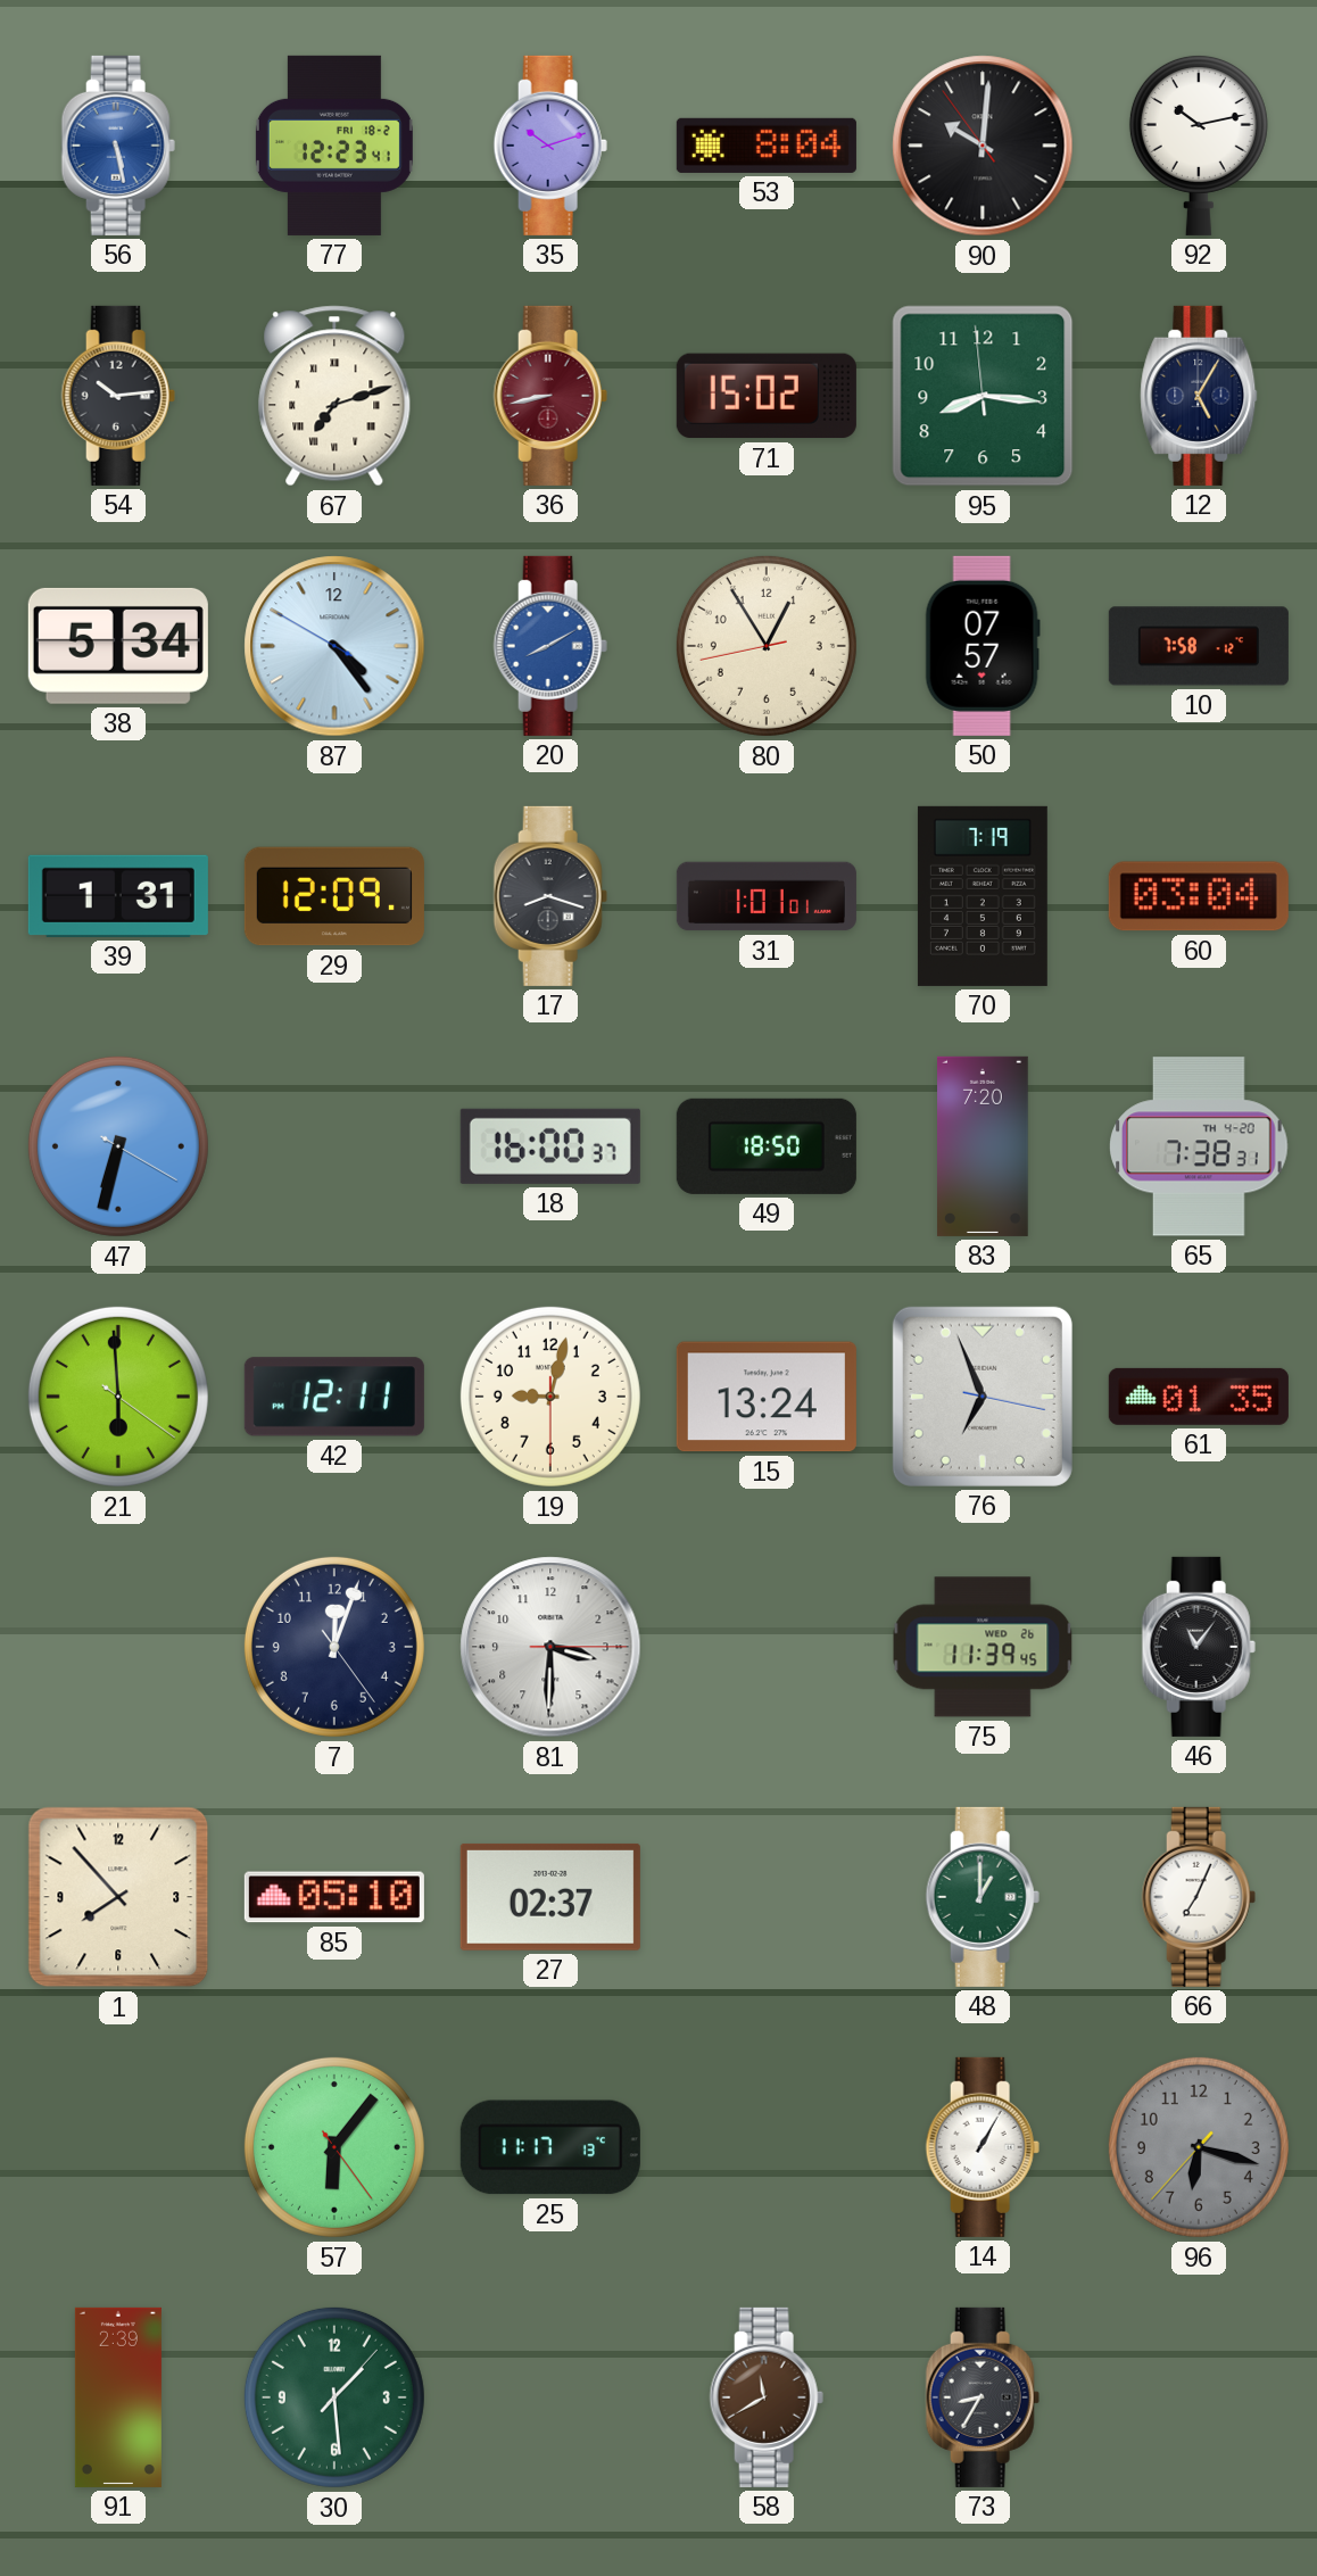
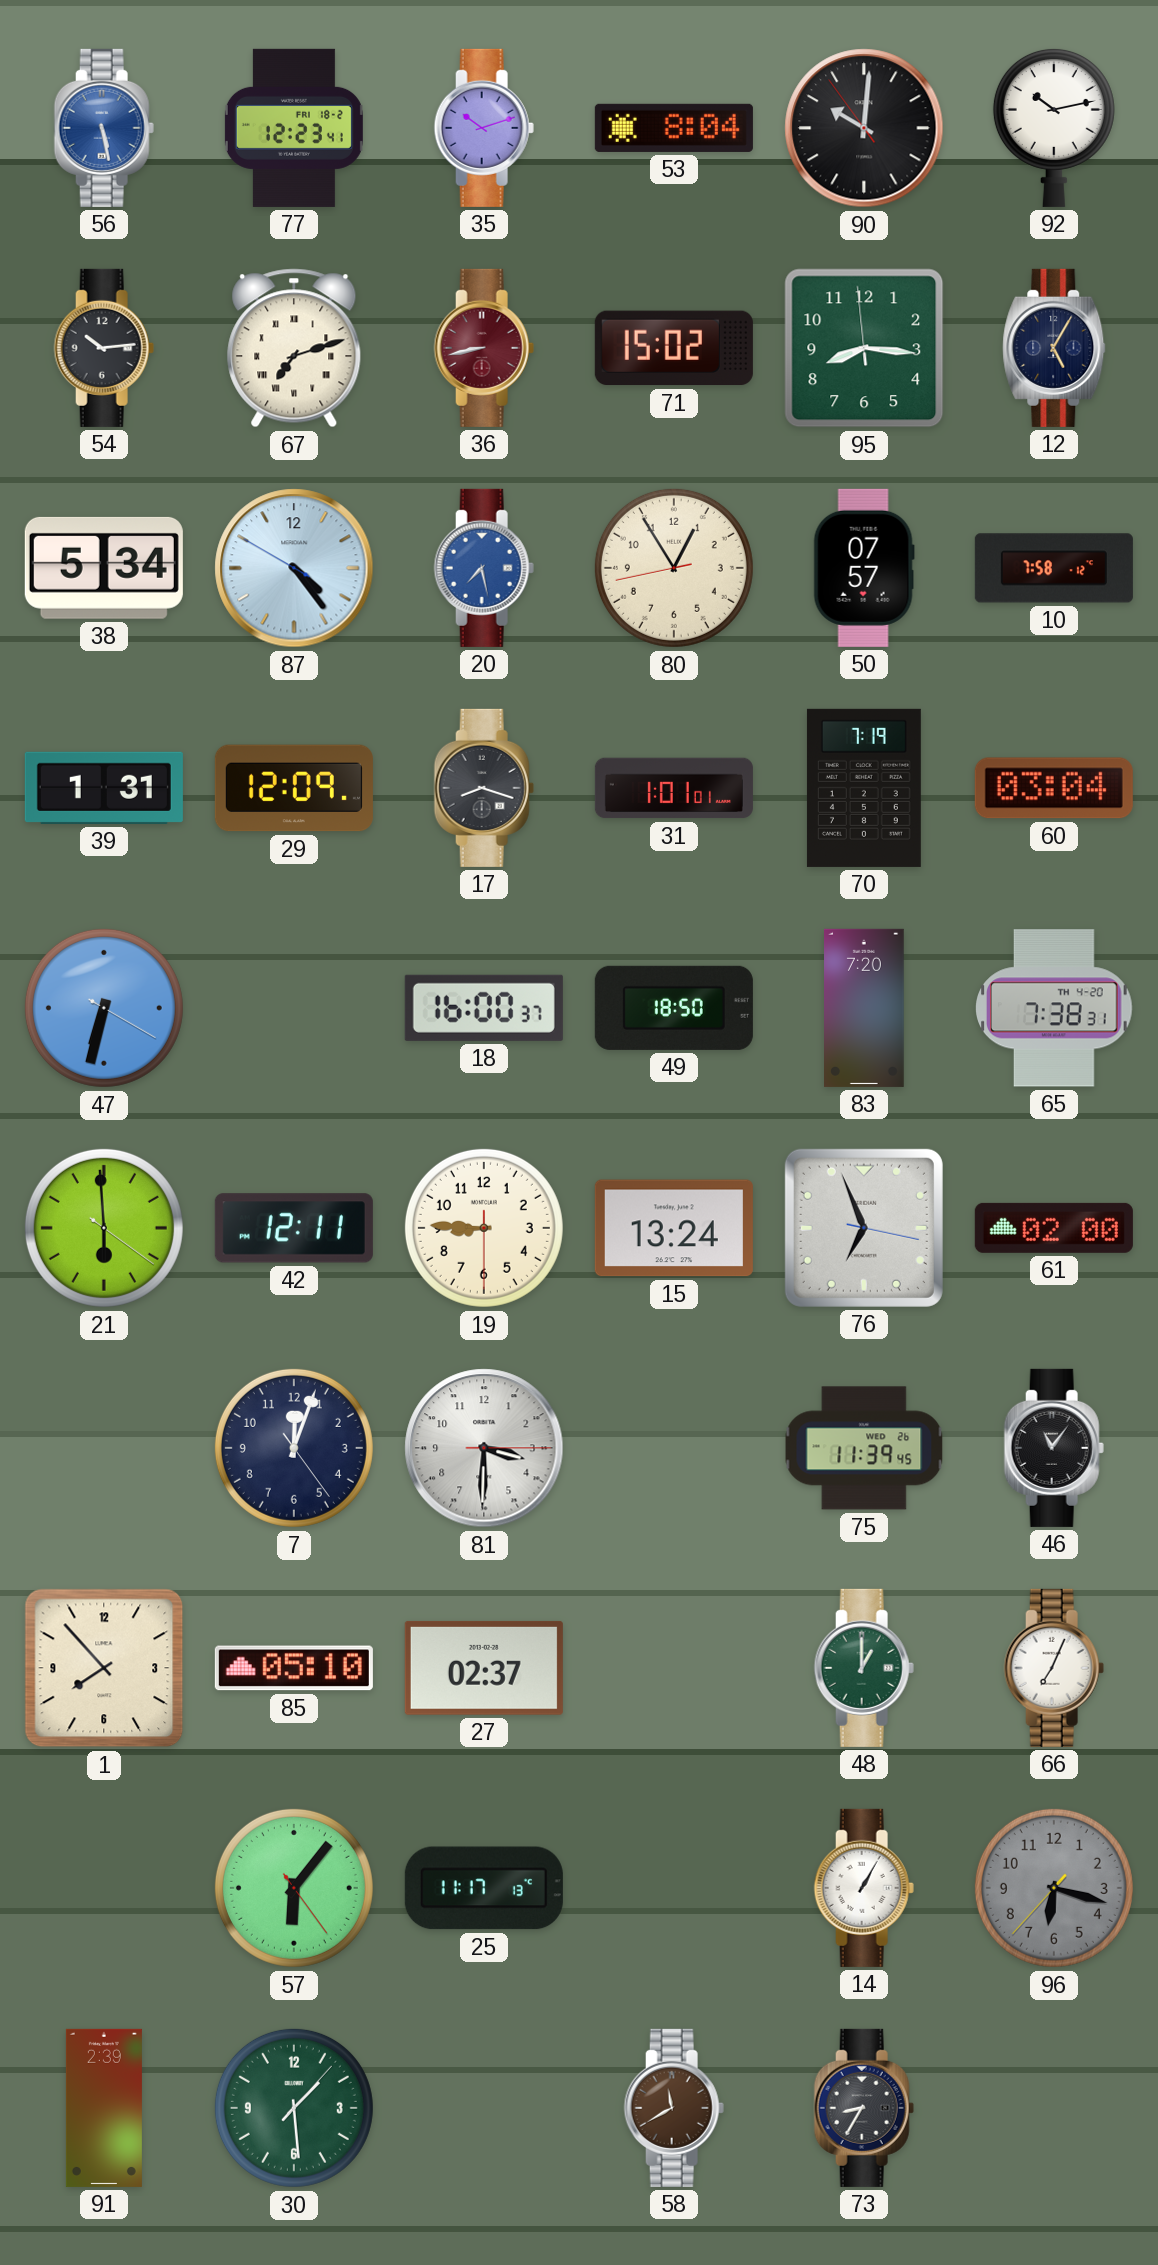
20: 8:10 -> 7:28 (484, 568)
19: 9:02 -> 8:45 (484, 1228)
61: 01:35 -> 02:00 (1054, 1228)
